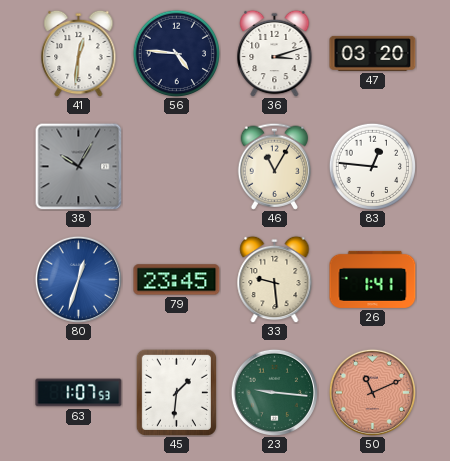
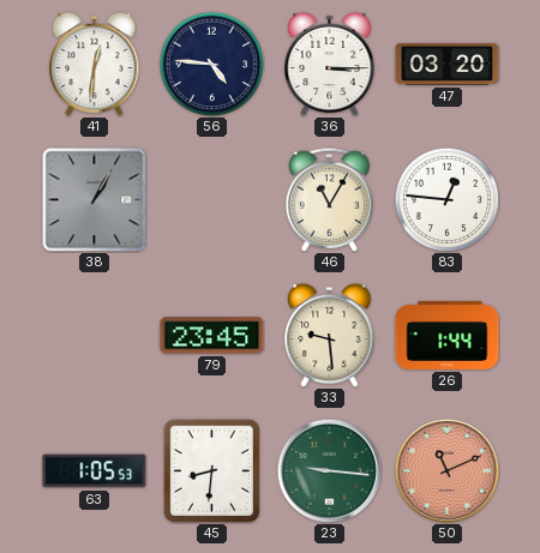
36: 3:12 -> 3:15 (330, 64)
38: 10:05 -> 1:05 (94, 199)
80: 12:33 -> none (78, 279)
26: 1:41 -> 1:44 (448, 335)
63: 1:07 -> 1:05 (95, 471)
45: 1:31 -> 8:31 (211, 470)
